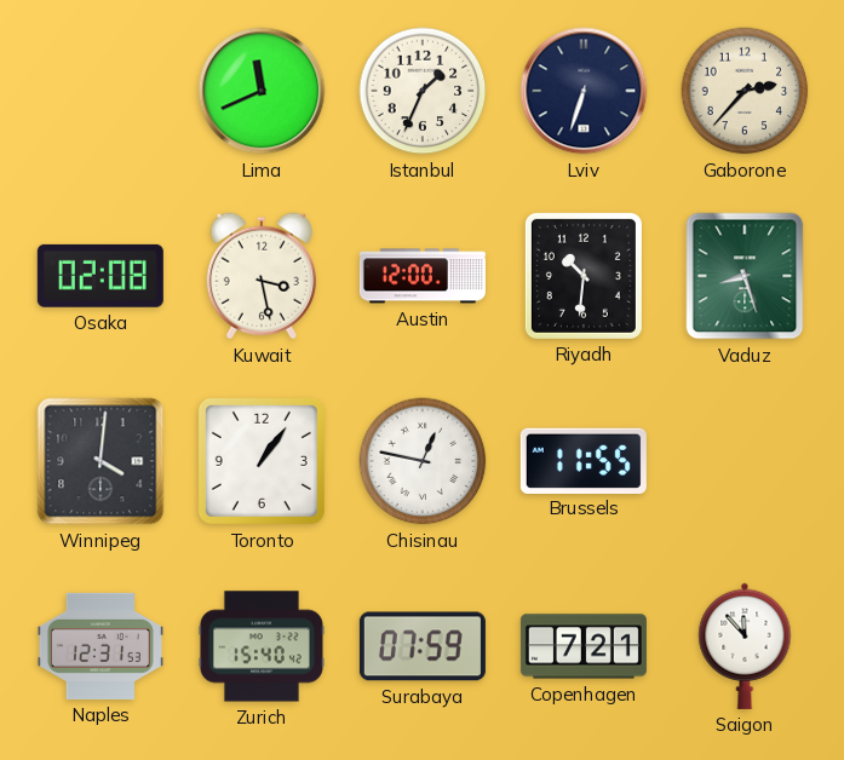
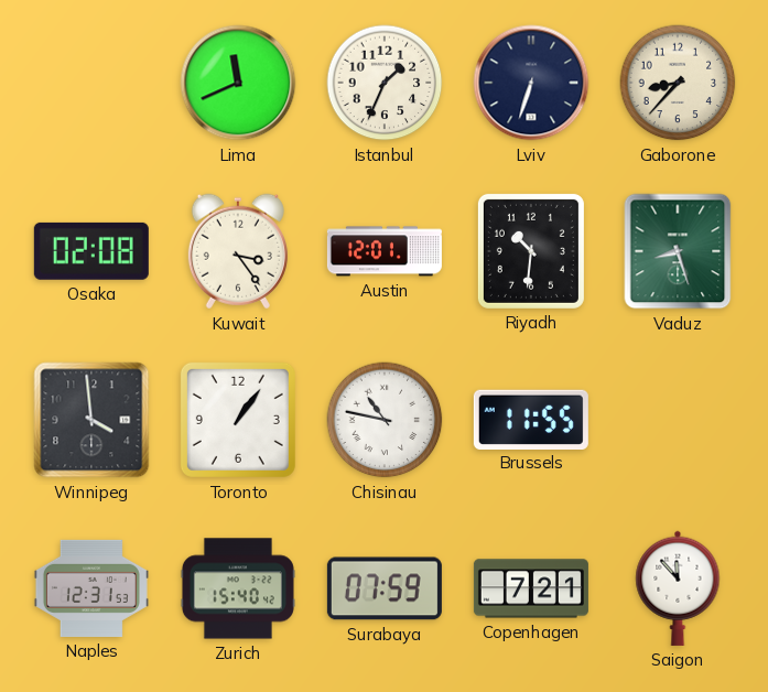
Gaborone: 2:37 -> 8:37 (678, 83)
Kuwait: 3:28 -> 3:24 (238, 251)
Austin: 12:00 -> 12:01 (385, 251)
Winnipeg: 4:01 -> 3:59 (91, 420)
Chisinau: 12:47 -> 10:47 (385, 420)
